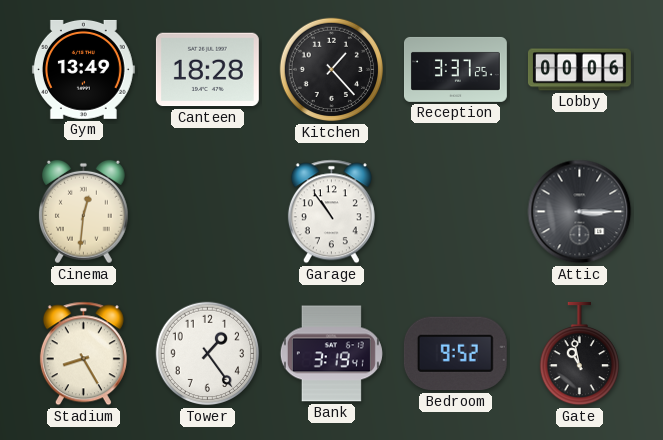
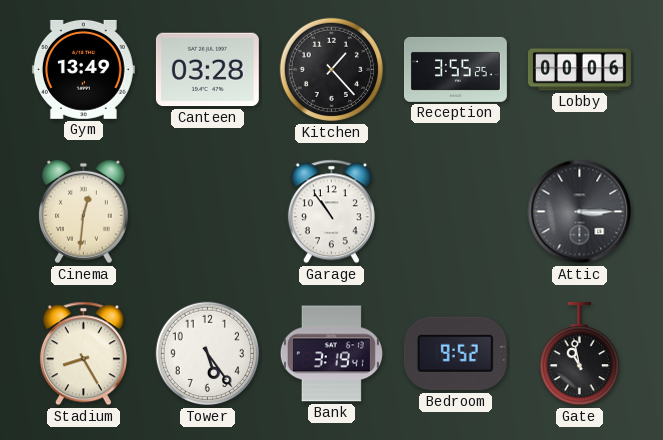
Canteen: 18:28 -> 03:28 (207, 70)
Reception: 3:37 -> 3:55 (456, 69)
Tower: 1:24 -> 5:24 (208, 354)
